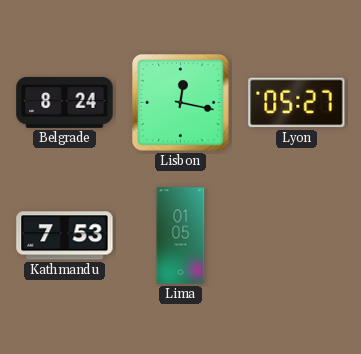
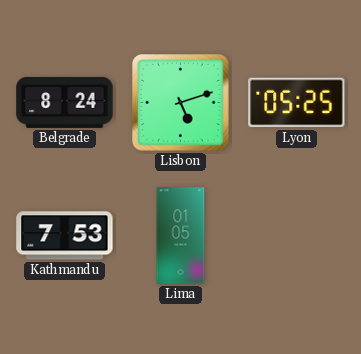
Lisbon: 12:17 -> 5:12 (181, 103)
Lyon: 05:27 -> 05:25 (297, 103)
